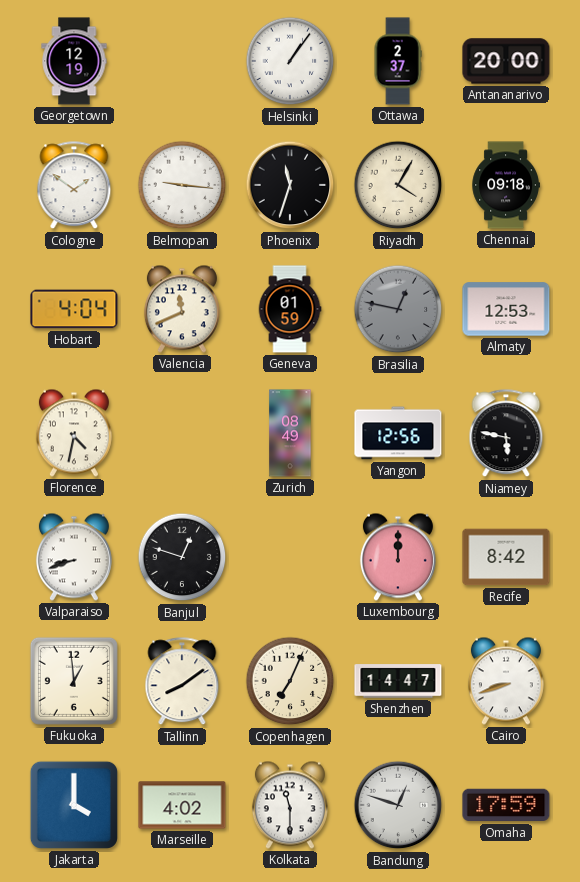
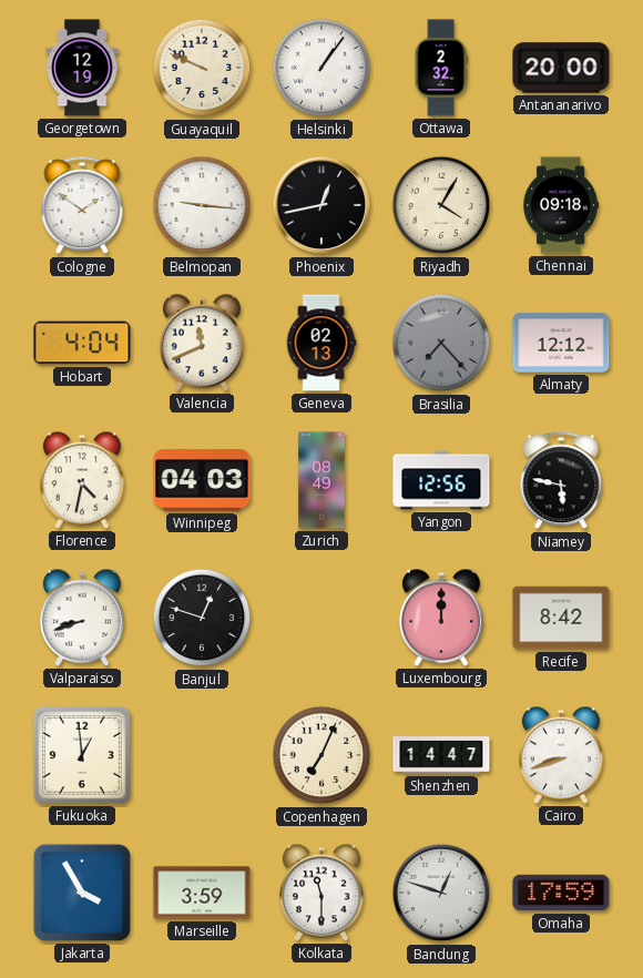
Guayaquil: none -> 9:49 (202, 68)
Ottawa: 2:37 -> 2:32 (441, 68)
Phoenix: 11:33 -> 12:43 (321, 205)
Geneva: 01:59 -> 02:13 (321, 343)
Brasilia: 12:47 -> 7:23 (441, 343)
Almaty: 12:53 -> 12:12 (561, 343)
Winnipeg: none -> 04:03 (202, 481)
Tallinn: 8:09 -> none (182, 682)
Jakarta: 4:00 -> 3:55 (82, 893)
Marseille: 4:02 -> 3:59 (202, 893)
